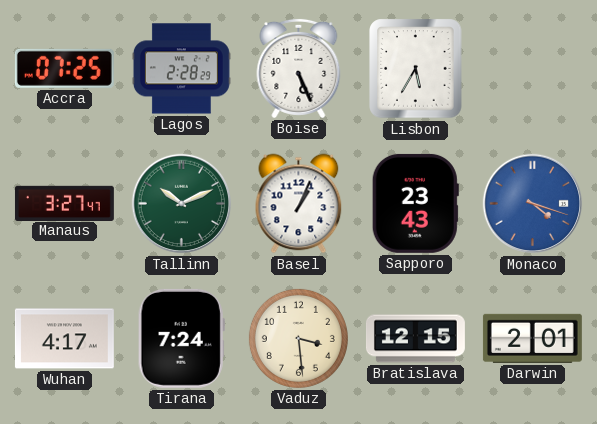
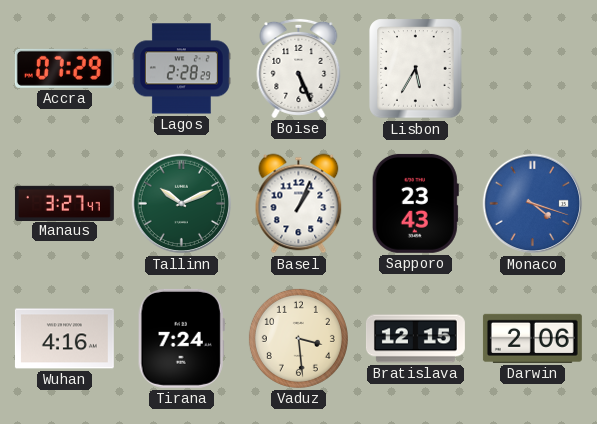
Accra: 07:25 -> 07:29 (64, 68)
Wuhan: 4:17 -> 4:16 (64, 339)
Darwin: 2:01 -> 2:06 (532, 338)
